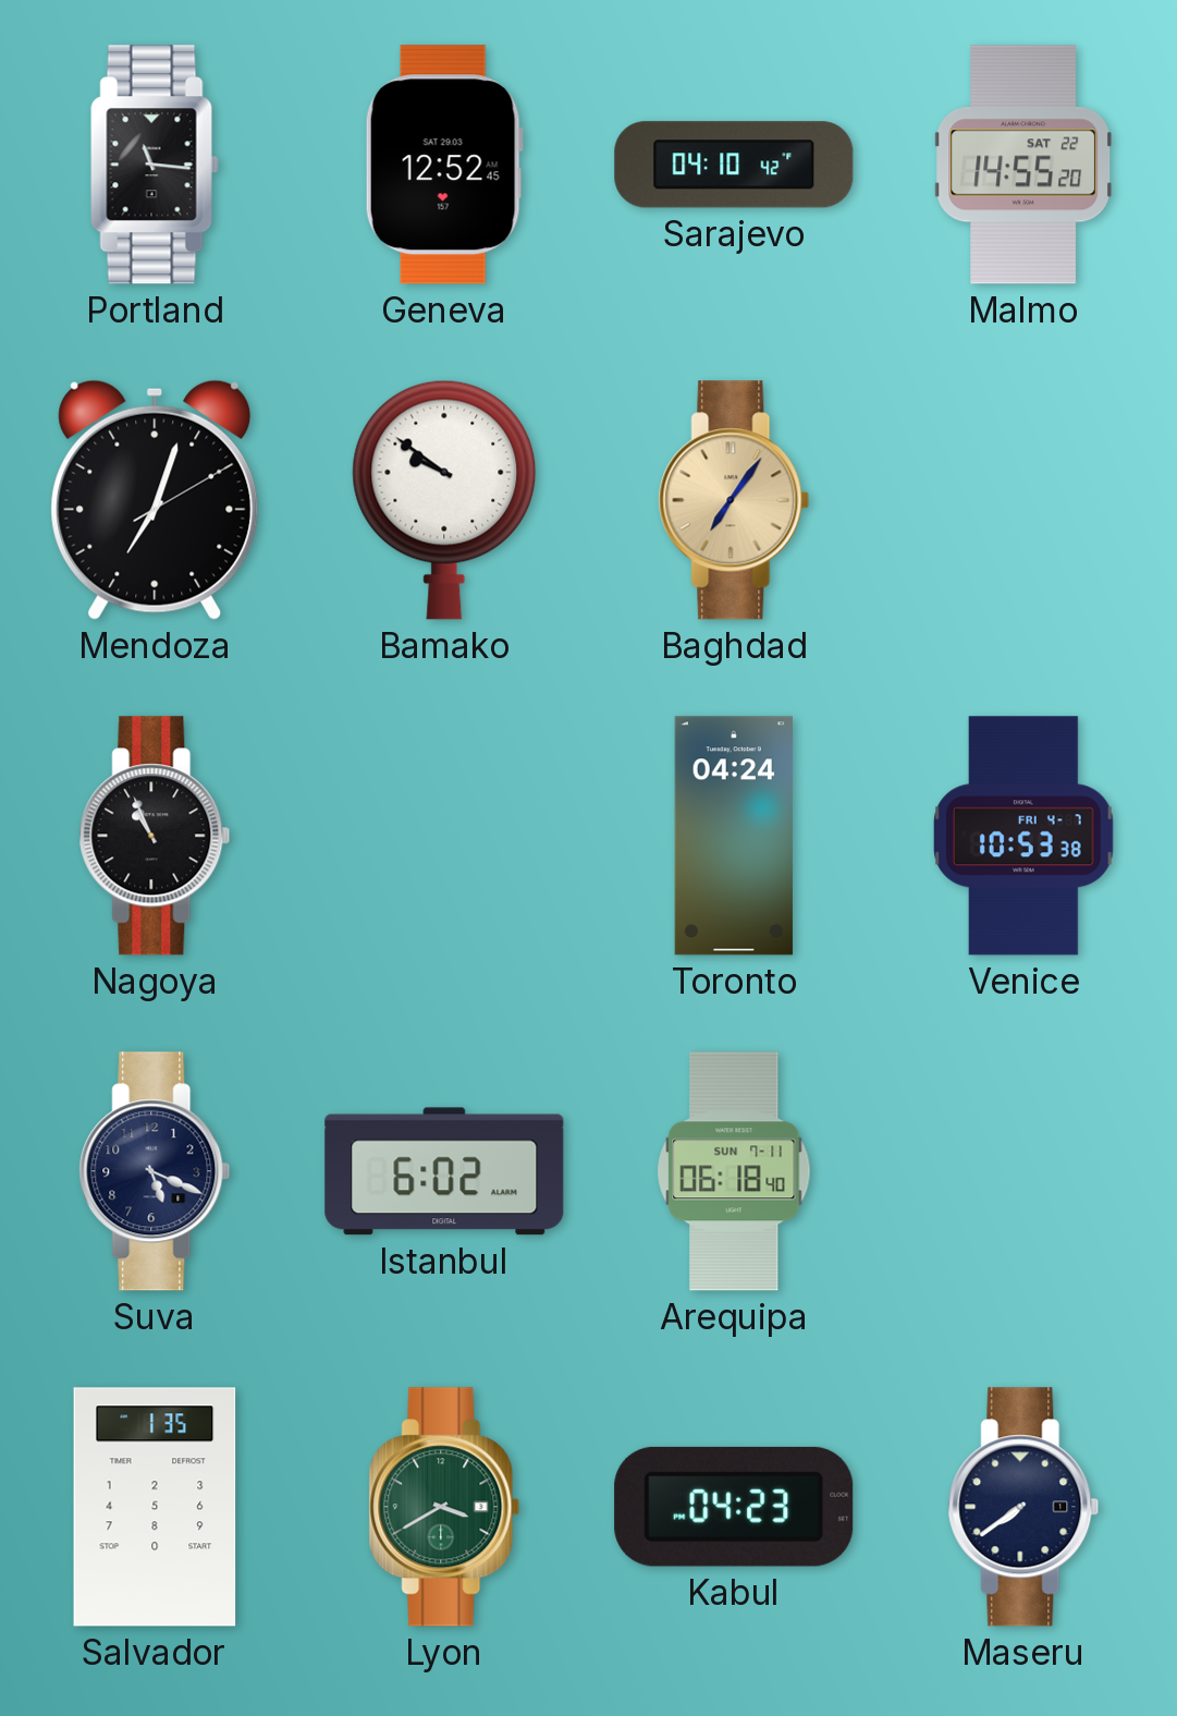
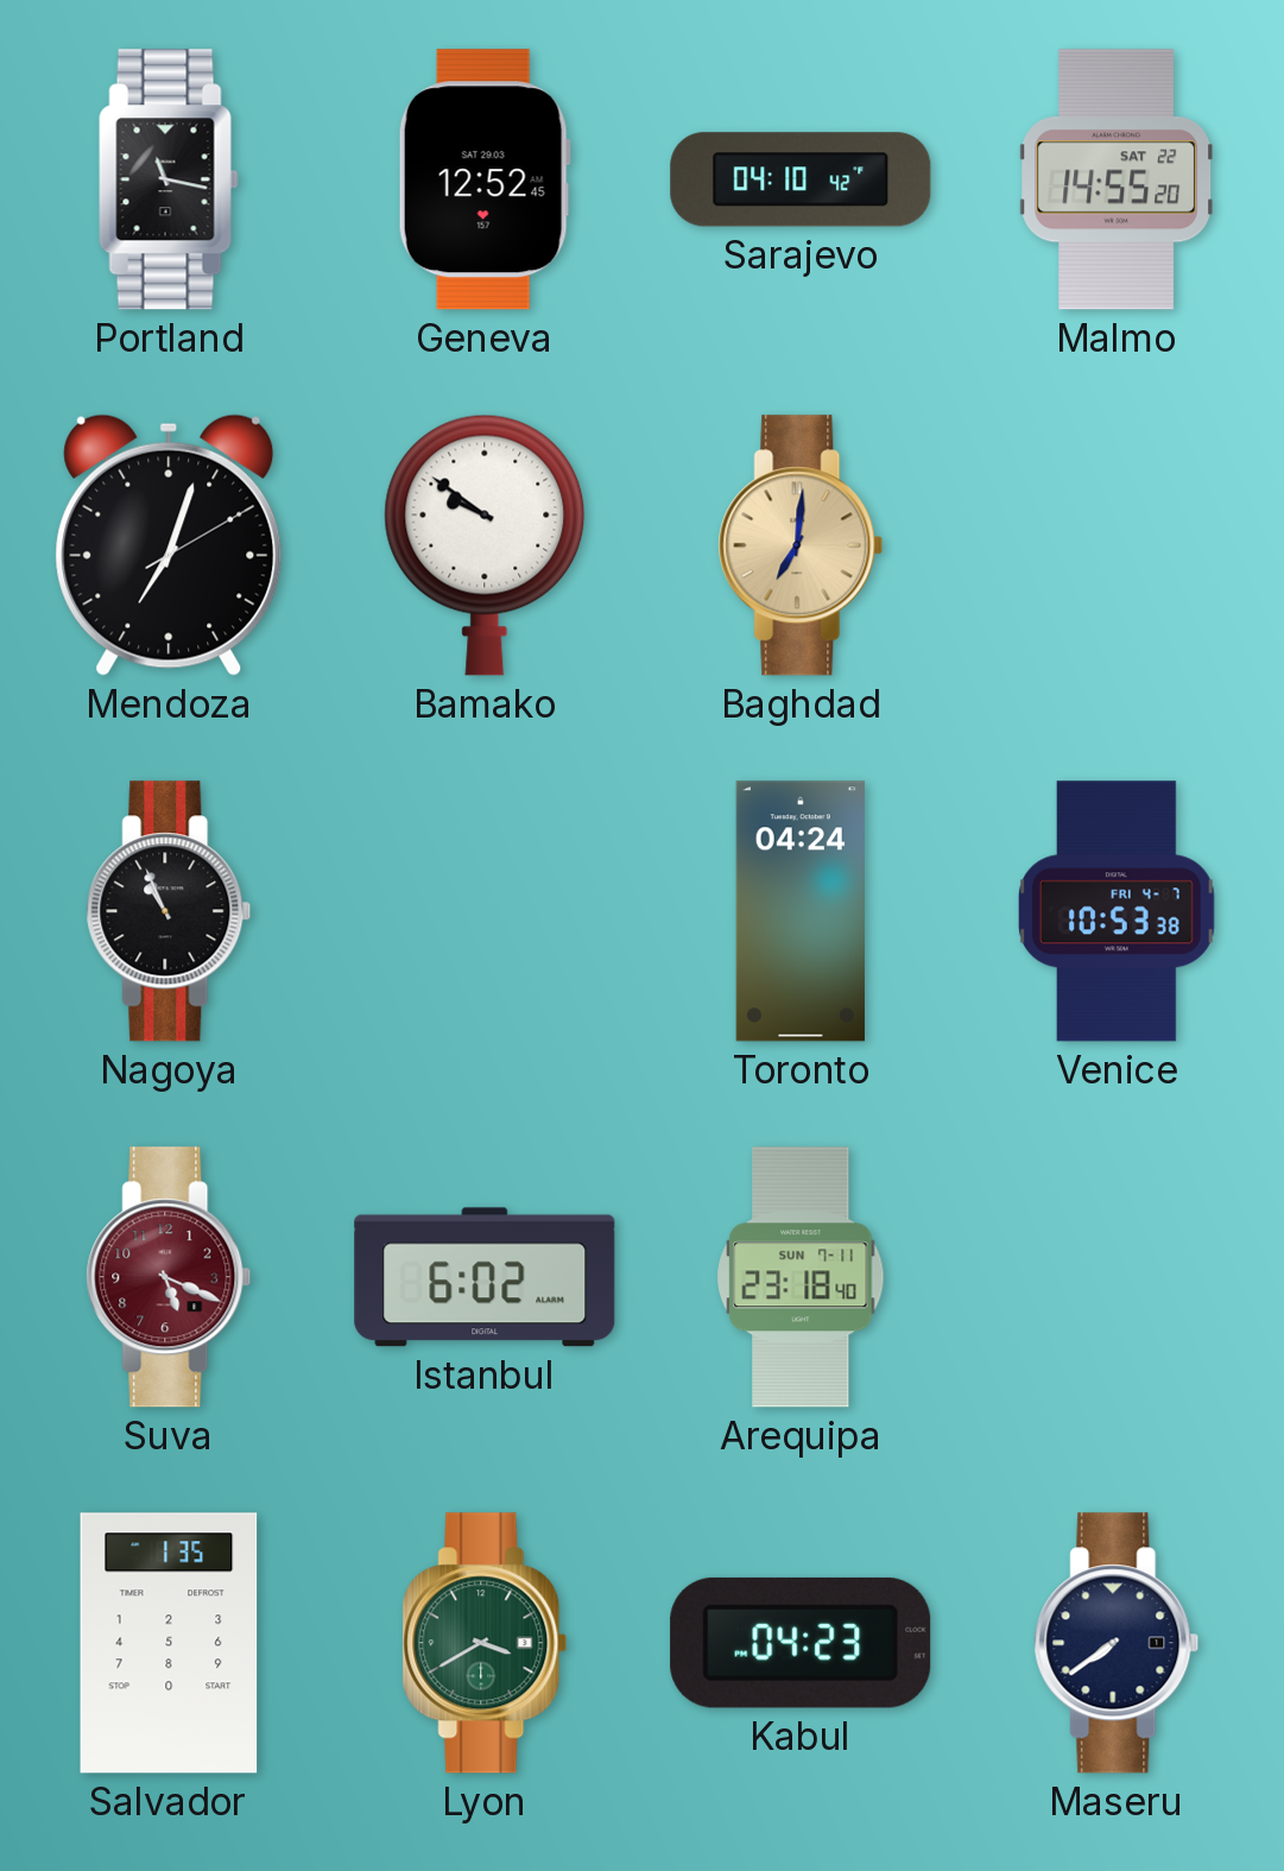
Portland: 11:16 -> 11:17 (169, 179)
Baghdad: 7:06 -> 7:01 (801, 545)
Suva dial: navy -> burgundy (169, 1277)
Arequipa: 06:18 -> 23:18 (801, 1277)
